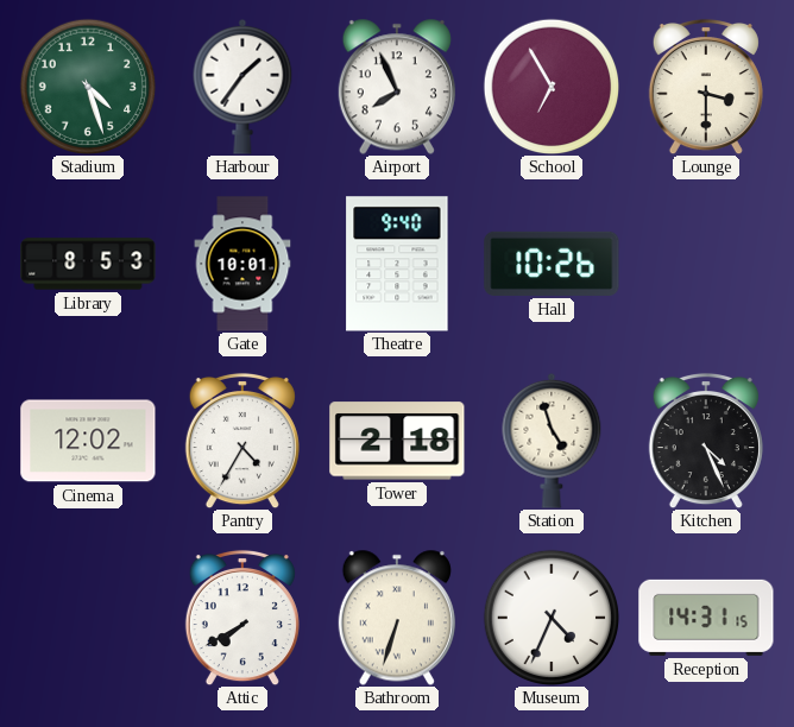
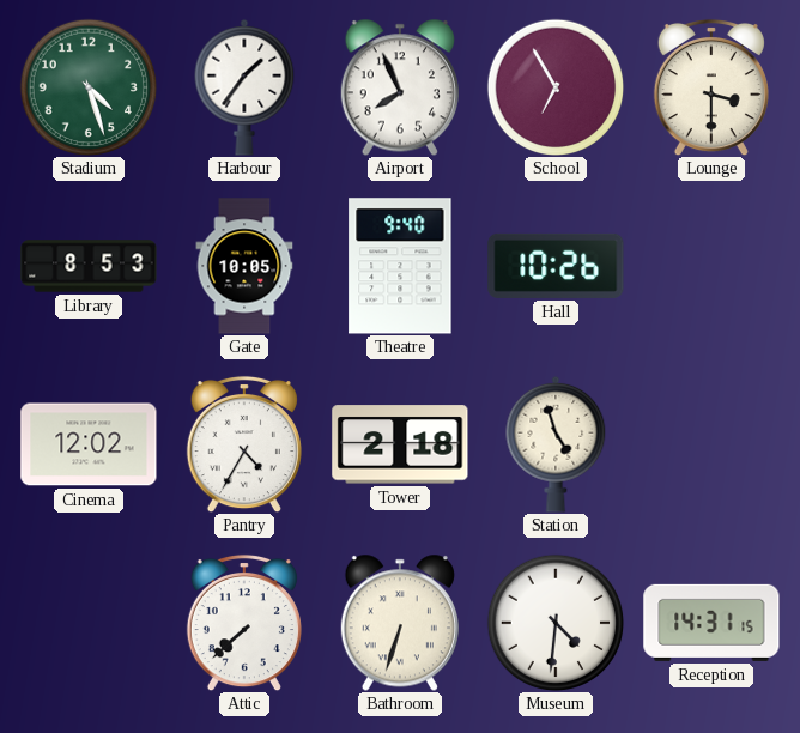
Gate: 10:01 -> 10:05 (244, 266)
Kitchen: 4:26 -> none (706, 441)
Attic: 7:40 -> 7:38 (244, 623)
Museum: 4:34 -> 4:31 (556, 623)
